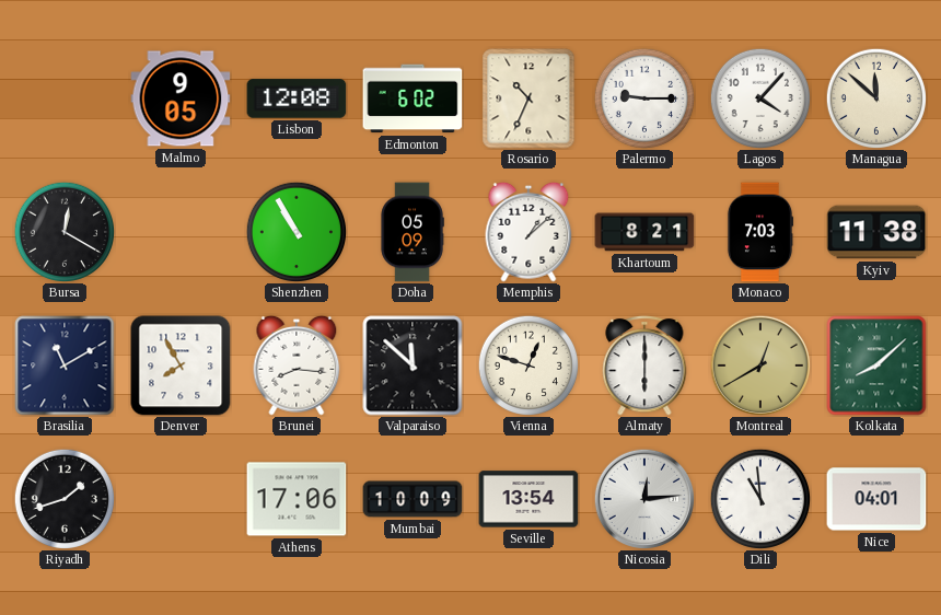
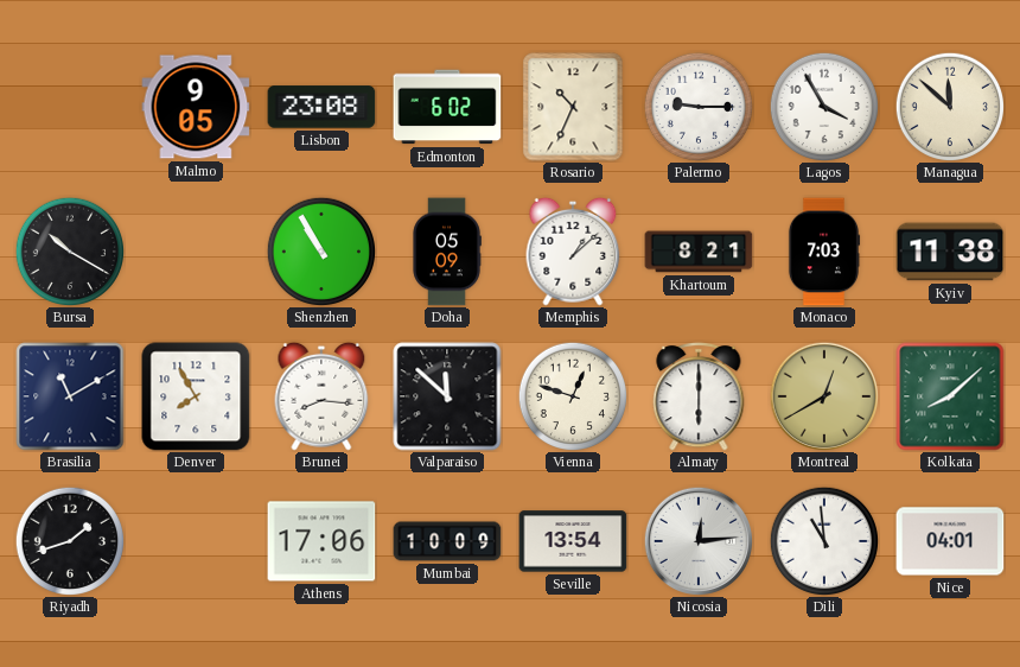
Lisbon: 12:08 -> 23:08 (321, 107)
Lagos: 4:07 -> 3:55 (823, 106)
Bursa: 12:20 -> 10:20 (69, 250)
